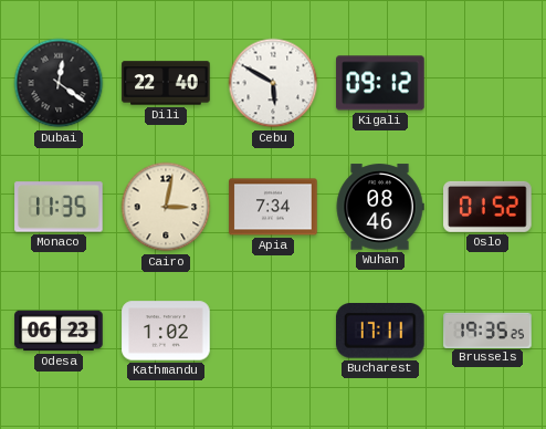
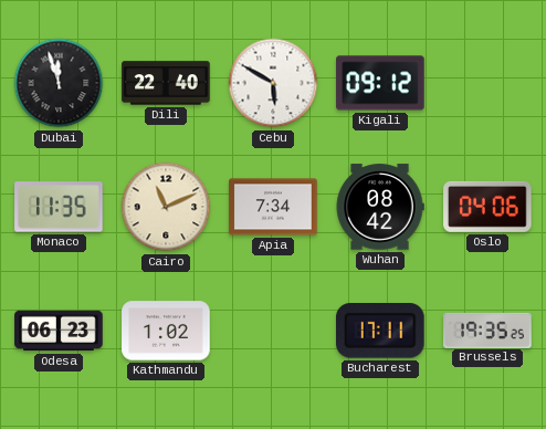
Dubai: 12:21 -> 11:57 (59, 83)
Cairo: 3:02 -> 11:11 (166, 207)
Wuhan: 08:46 -> 08:42 (380, 207)
Oslo: 01:52 -> 04:06 (487, 207)
